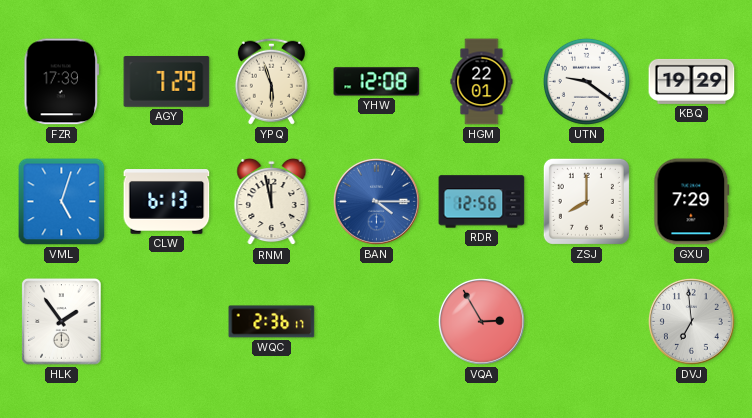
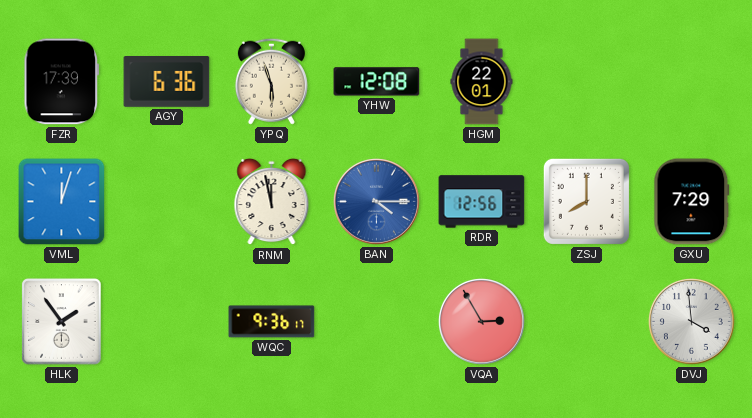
AGY: 7:29 -> 6:36 (167, 82)
UTN: 9:21 -> none (586, 81)
KBQ: 19:29 -> none (692, 81)
VML: 5:03 -> 12:03 (62, 202)
CLW: 6:13 -> none (167, 202)
WQC: 2:36 -> 9:36 (272, 322)
DVJ: 6:59 -> 3:59 (691, 321)
